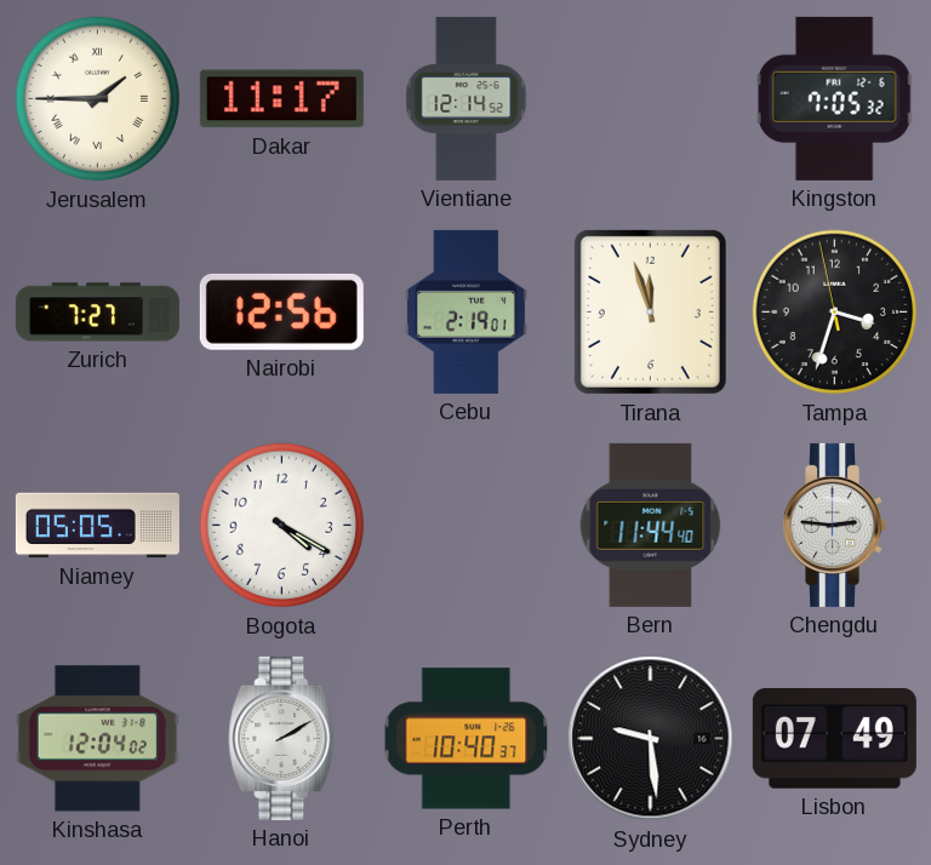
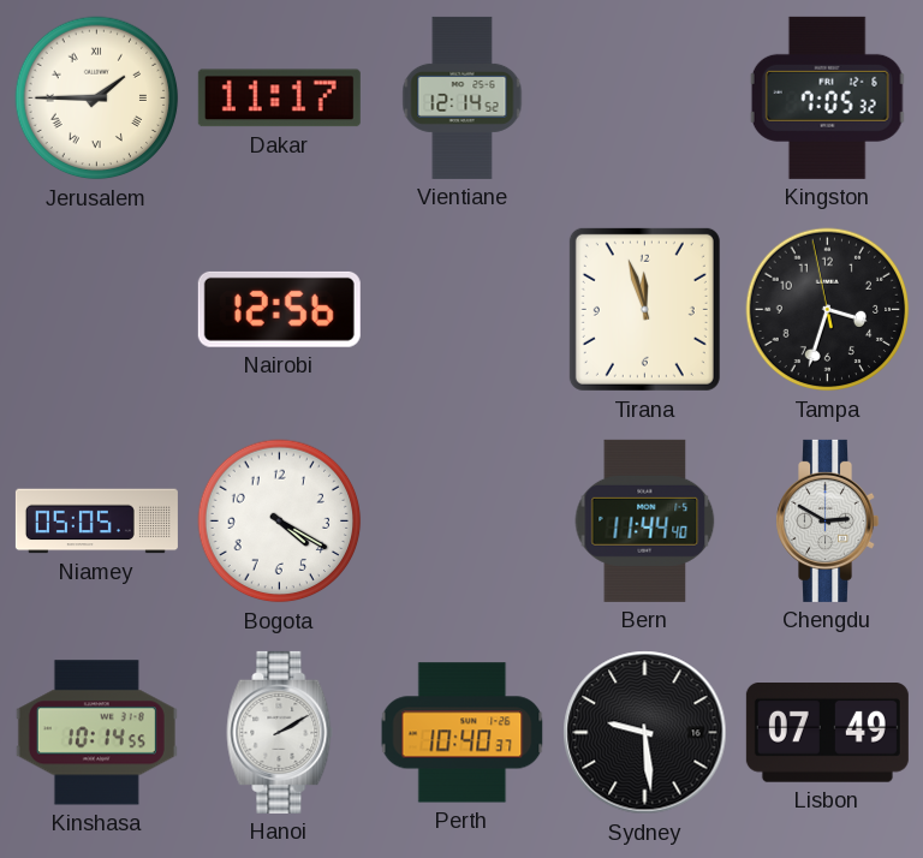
Zurich: 7:27 -> none (97, 313)
Cebu: 2:19 -> none (465, 311)
Chengdu: 2:46 -> 2:50 (828, 520)
Kinshasa: 12:04 -> 10:14 (96, 733)
